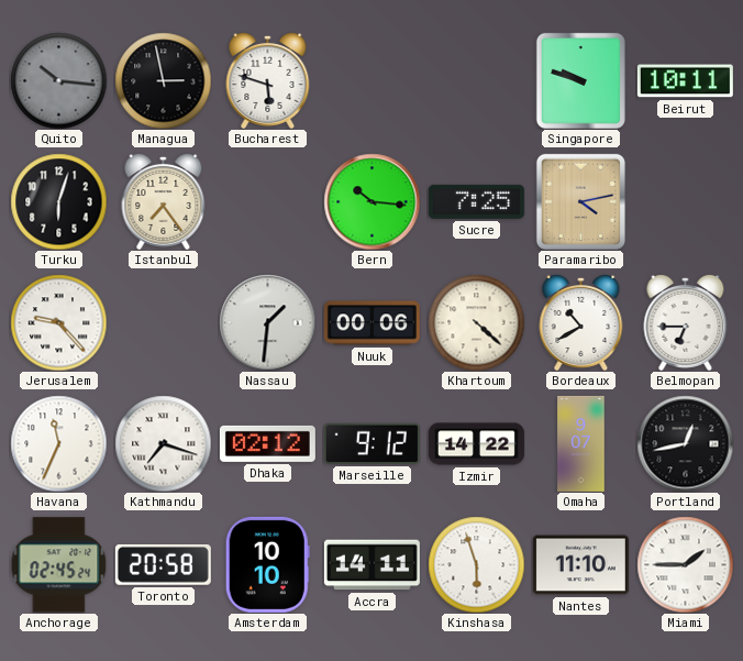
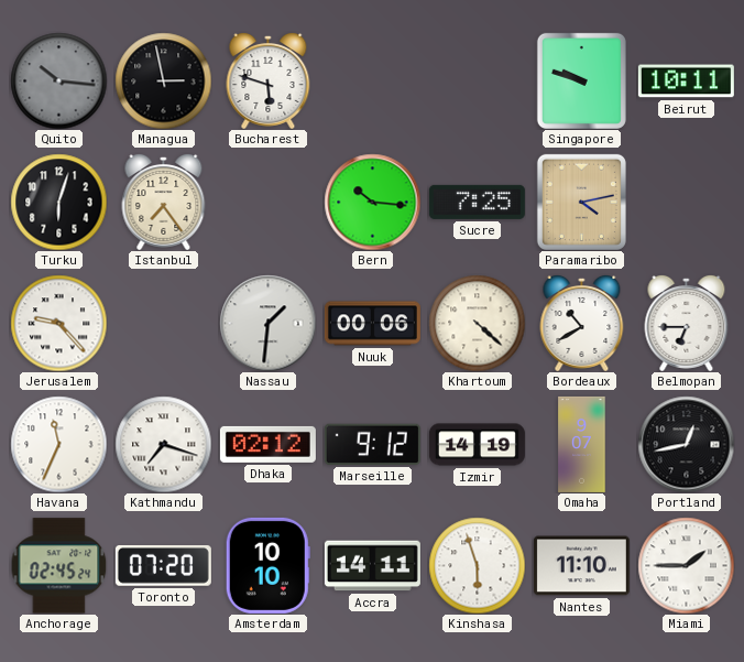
Izmir: 14:22 -> 14:19 (477, 445)
Toronto: 20:58 -> 07:20 (163, 565)
